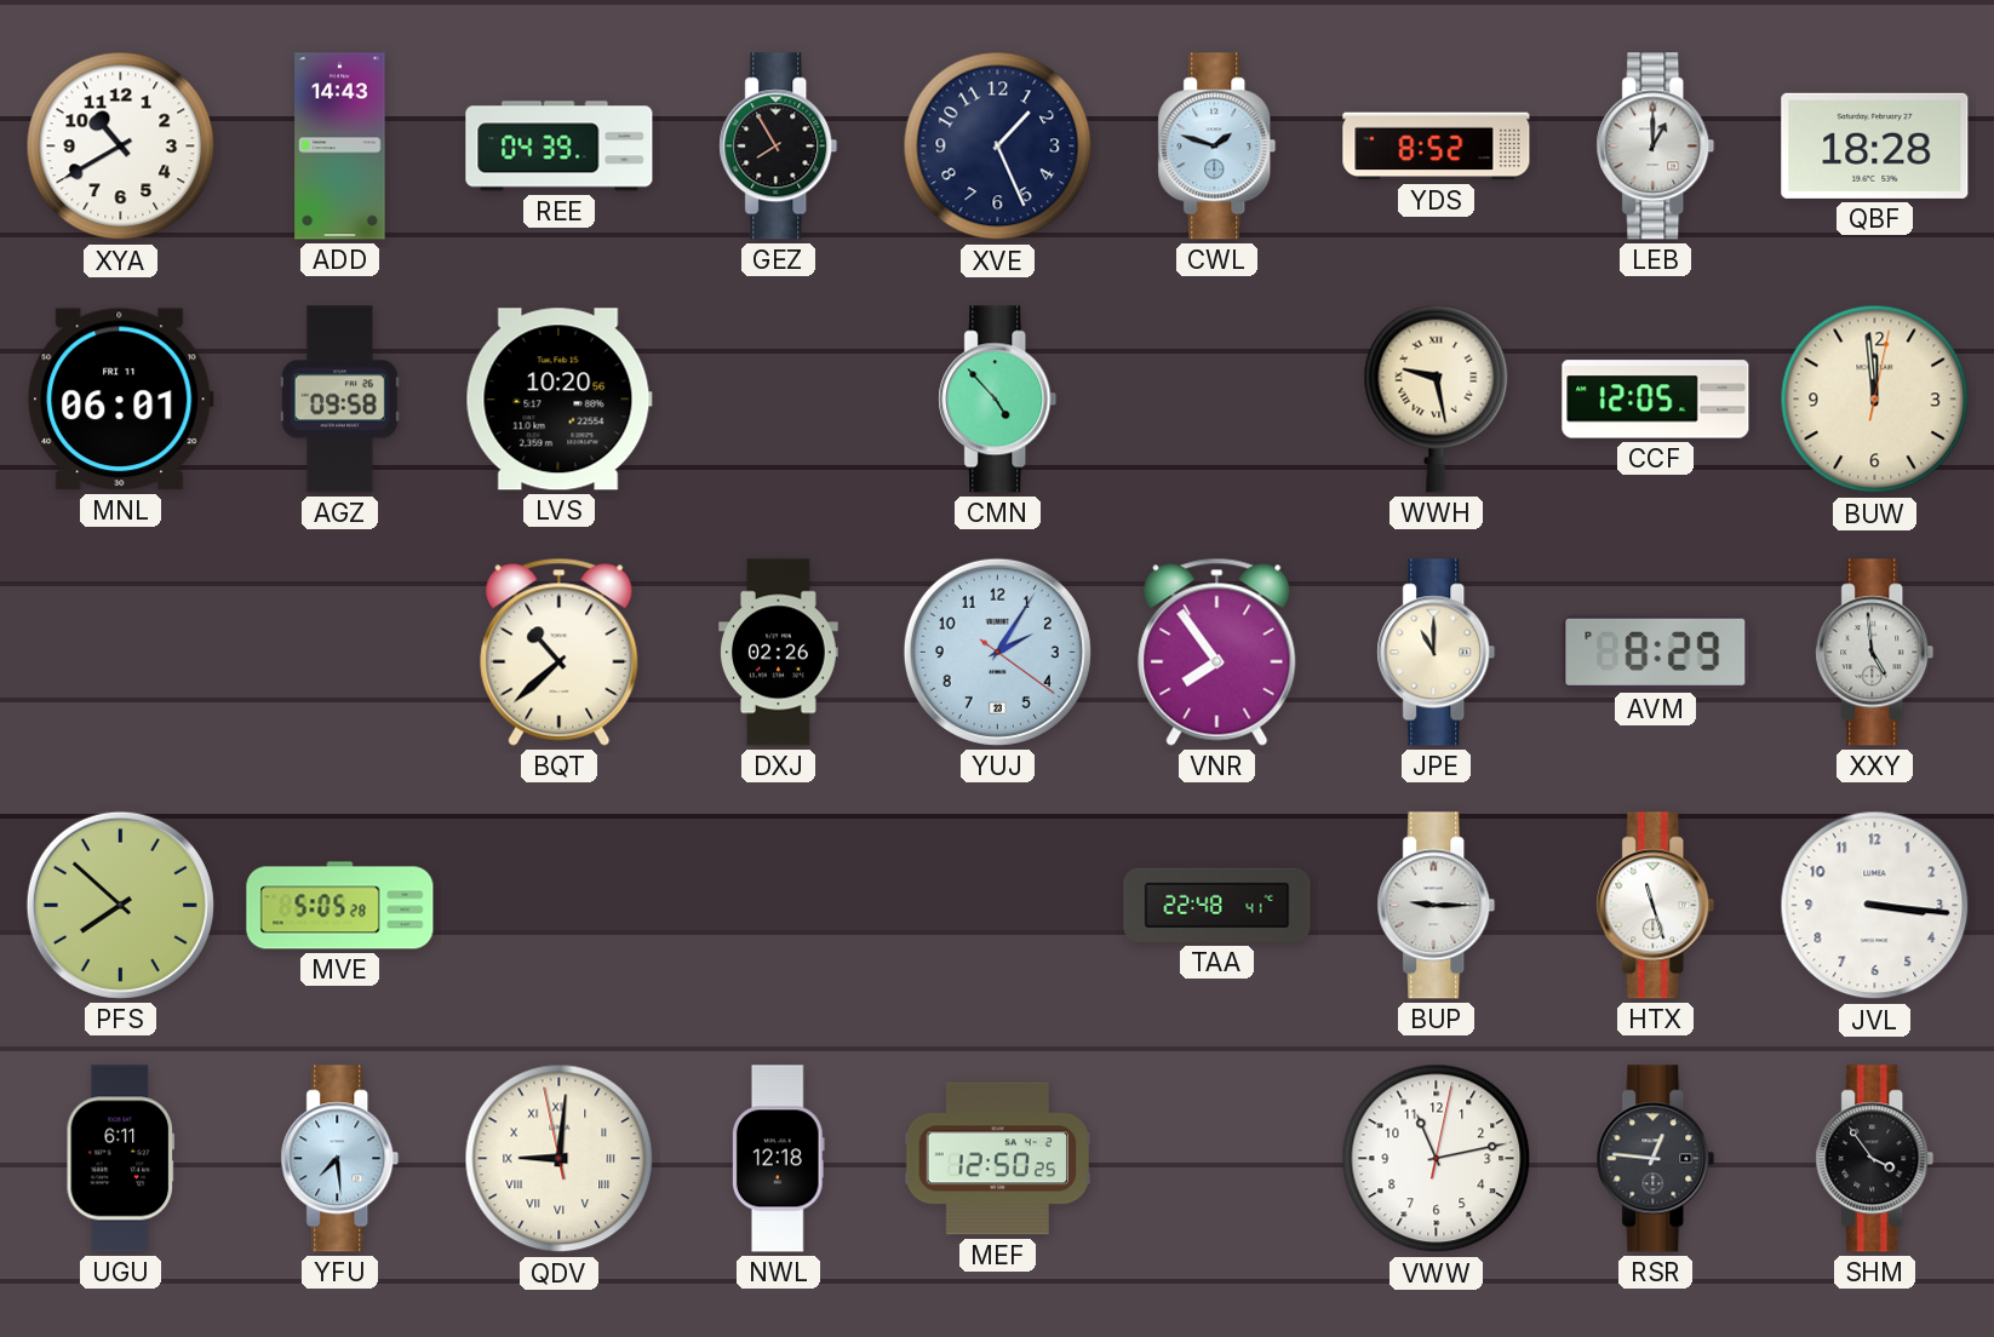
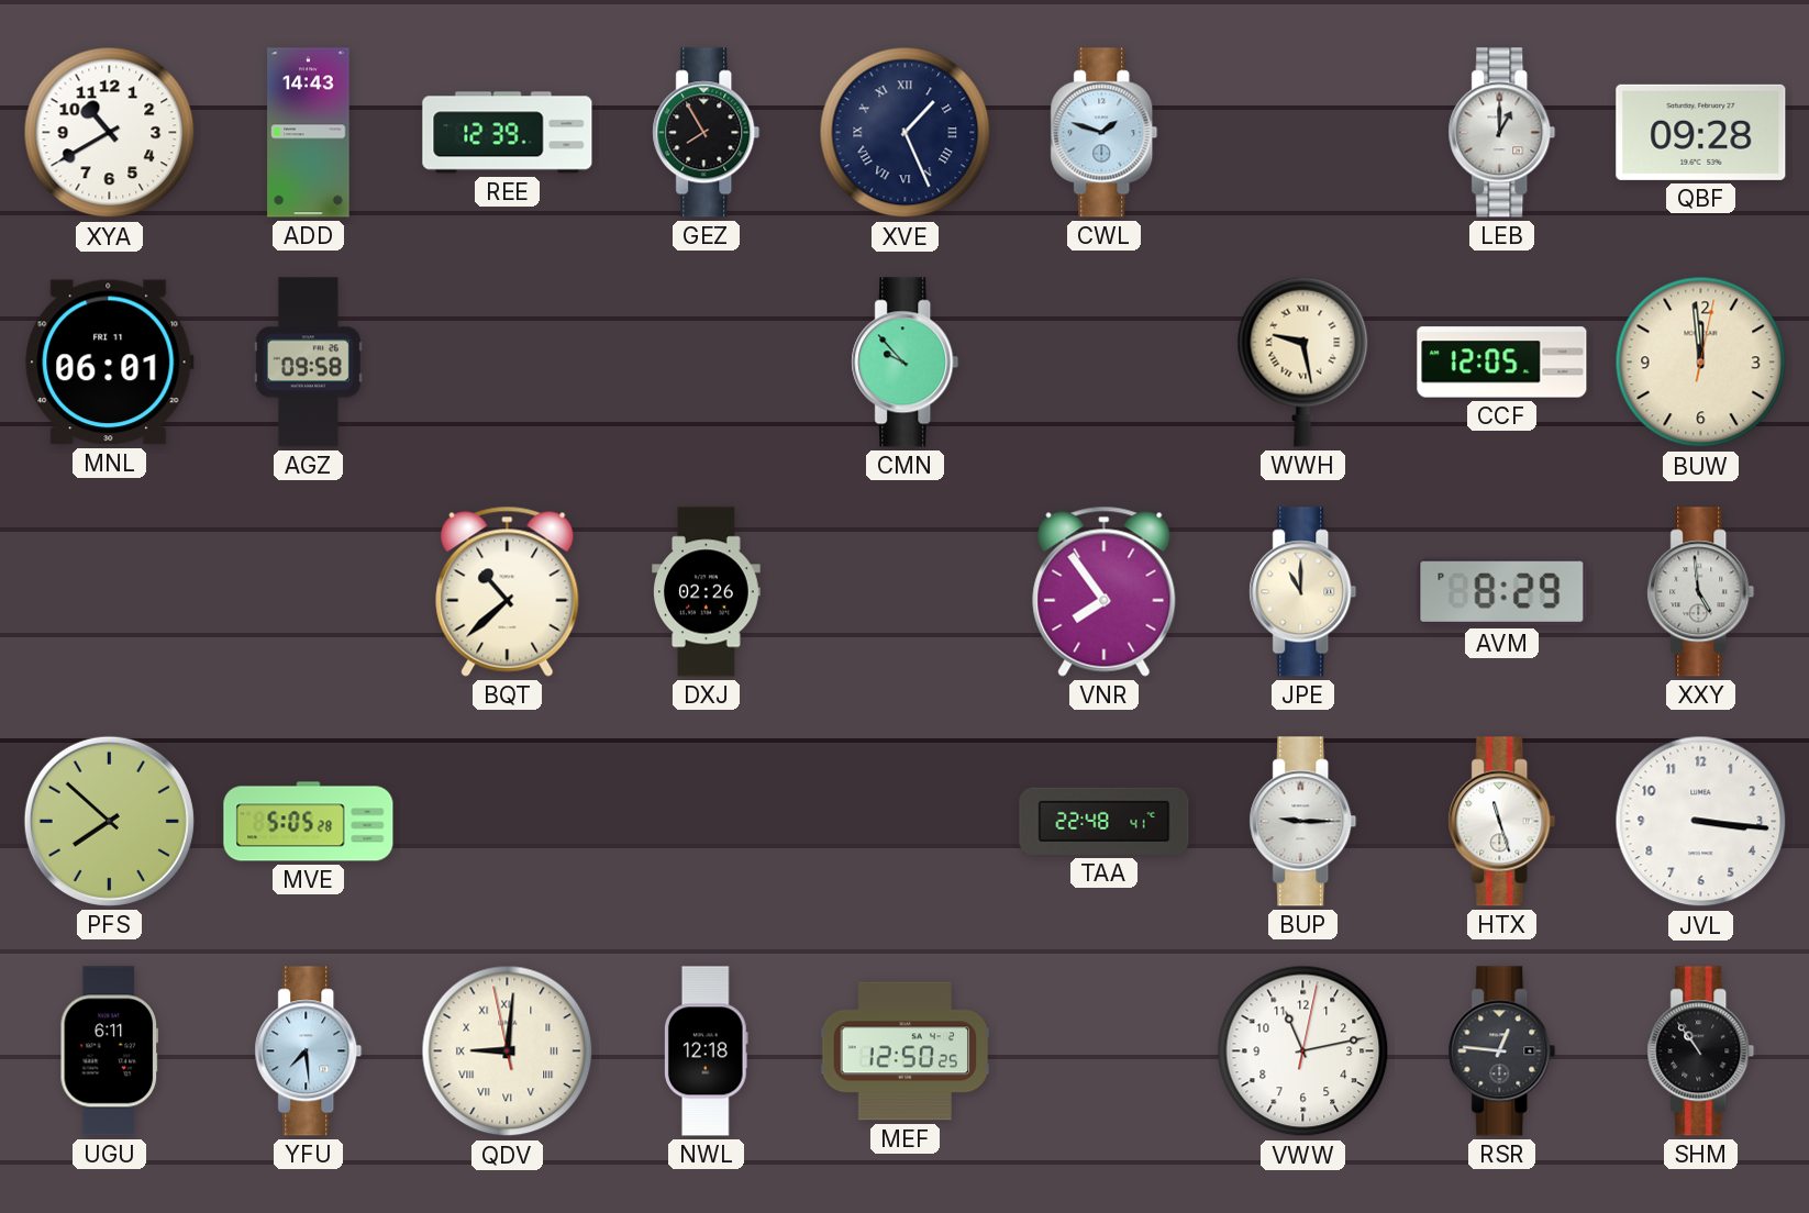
REE: 04:39 -> 12:39 (508, 133)
XVE numerals: Arabic -> Roman (906, 133)
YDS: 8:52 -> none (1437, 147)
QBF: 18:28 -> 09:28 (1701, 132)
LVS: 10:20 -> none (558, 400)
CMN: 4:53 -> 9:53 (906, 363)
YUJ: 2:05 -> none (997, 652)
SHM: 3:54 -> 10:54 (1701, 1051)
